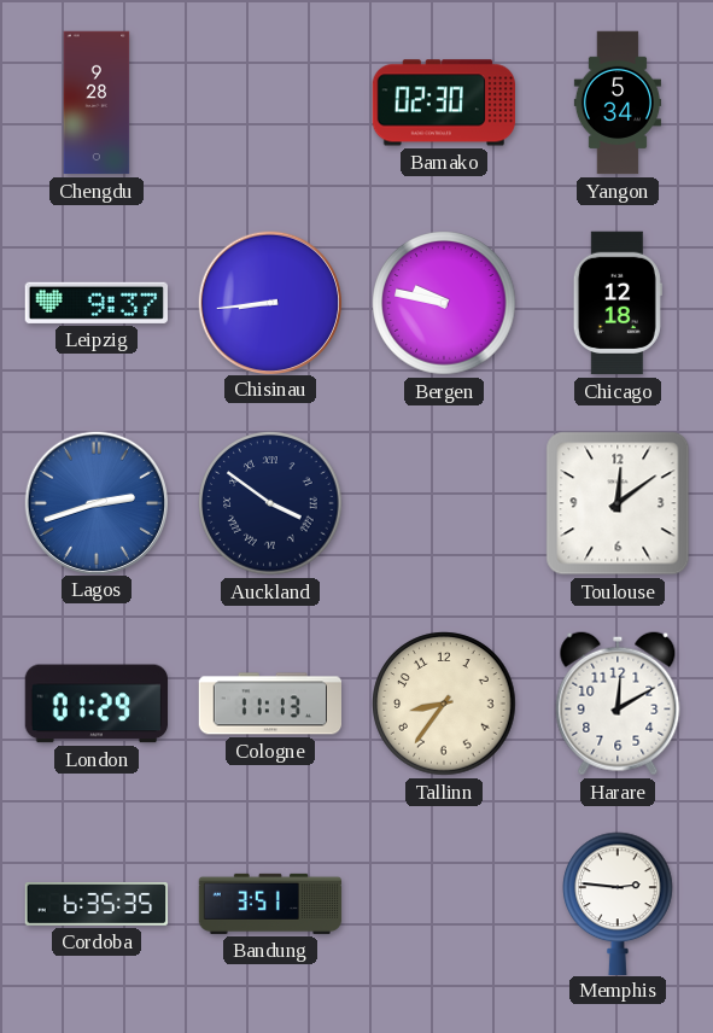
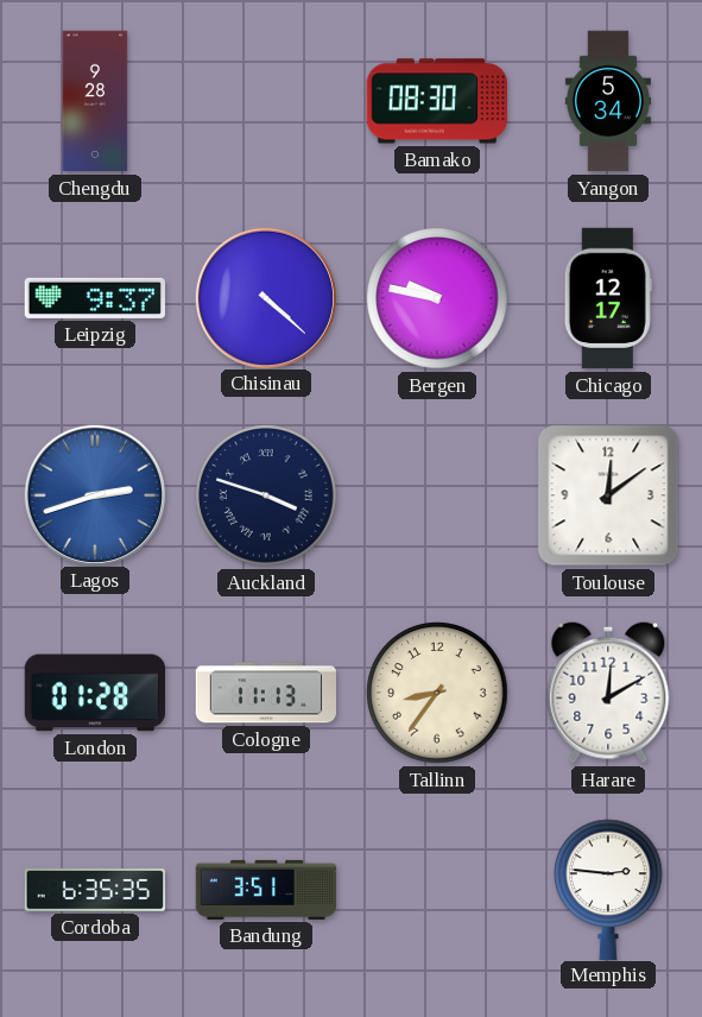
Bamako: 02:30 -> 08:30 (437, 101)
Chisinau: 8:44 -> 4:22 (265, 297)
Chicago: 12:18 -> 12:17 (608, 298)
Auckland: 3:51 -> 3:48 (266, 495)
London: 01:29 -> 01:28 (94, 693)
